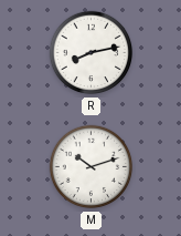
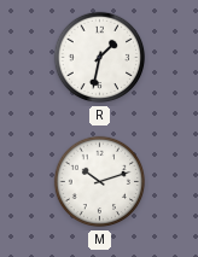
R: 8:13 -> 1:32 (100, 58)
